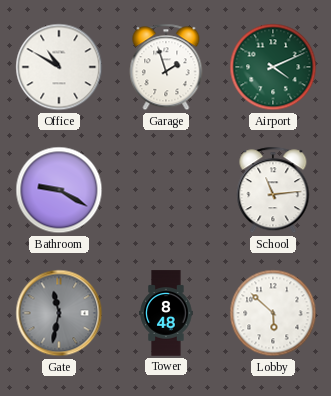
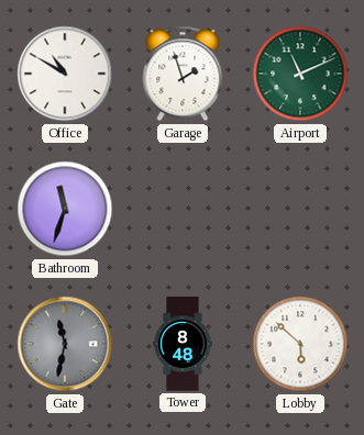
Airport: 4:11 -> 11:11 (300, 74)
Bathroom: 9:20 -> 11:33 (65, 209)
School: 11:14 -> none (273, 190)
